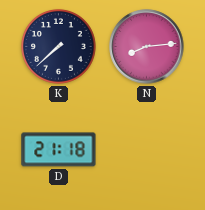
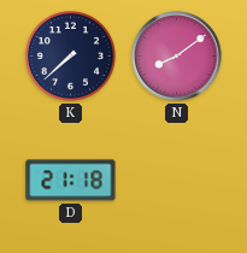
N: 8:14 -> 8:09 (177, 57)
